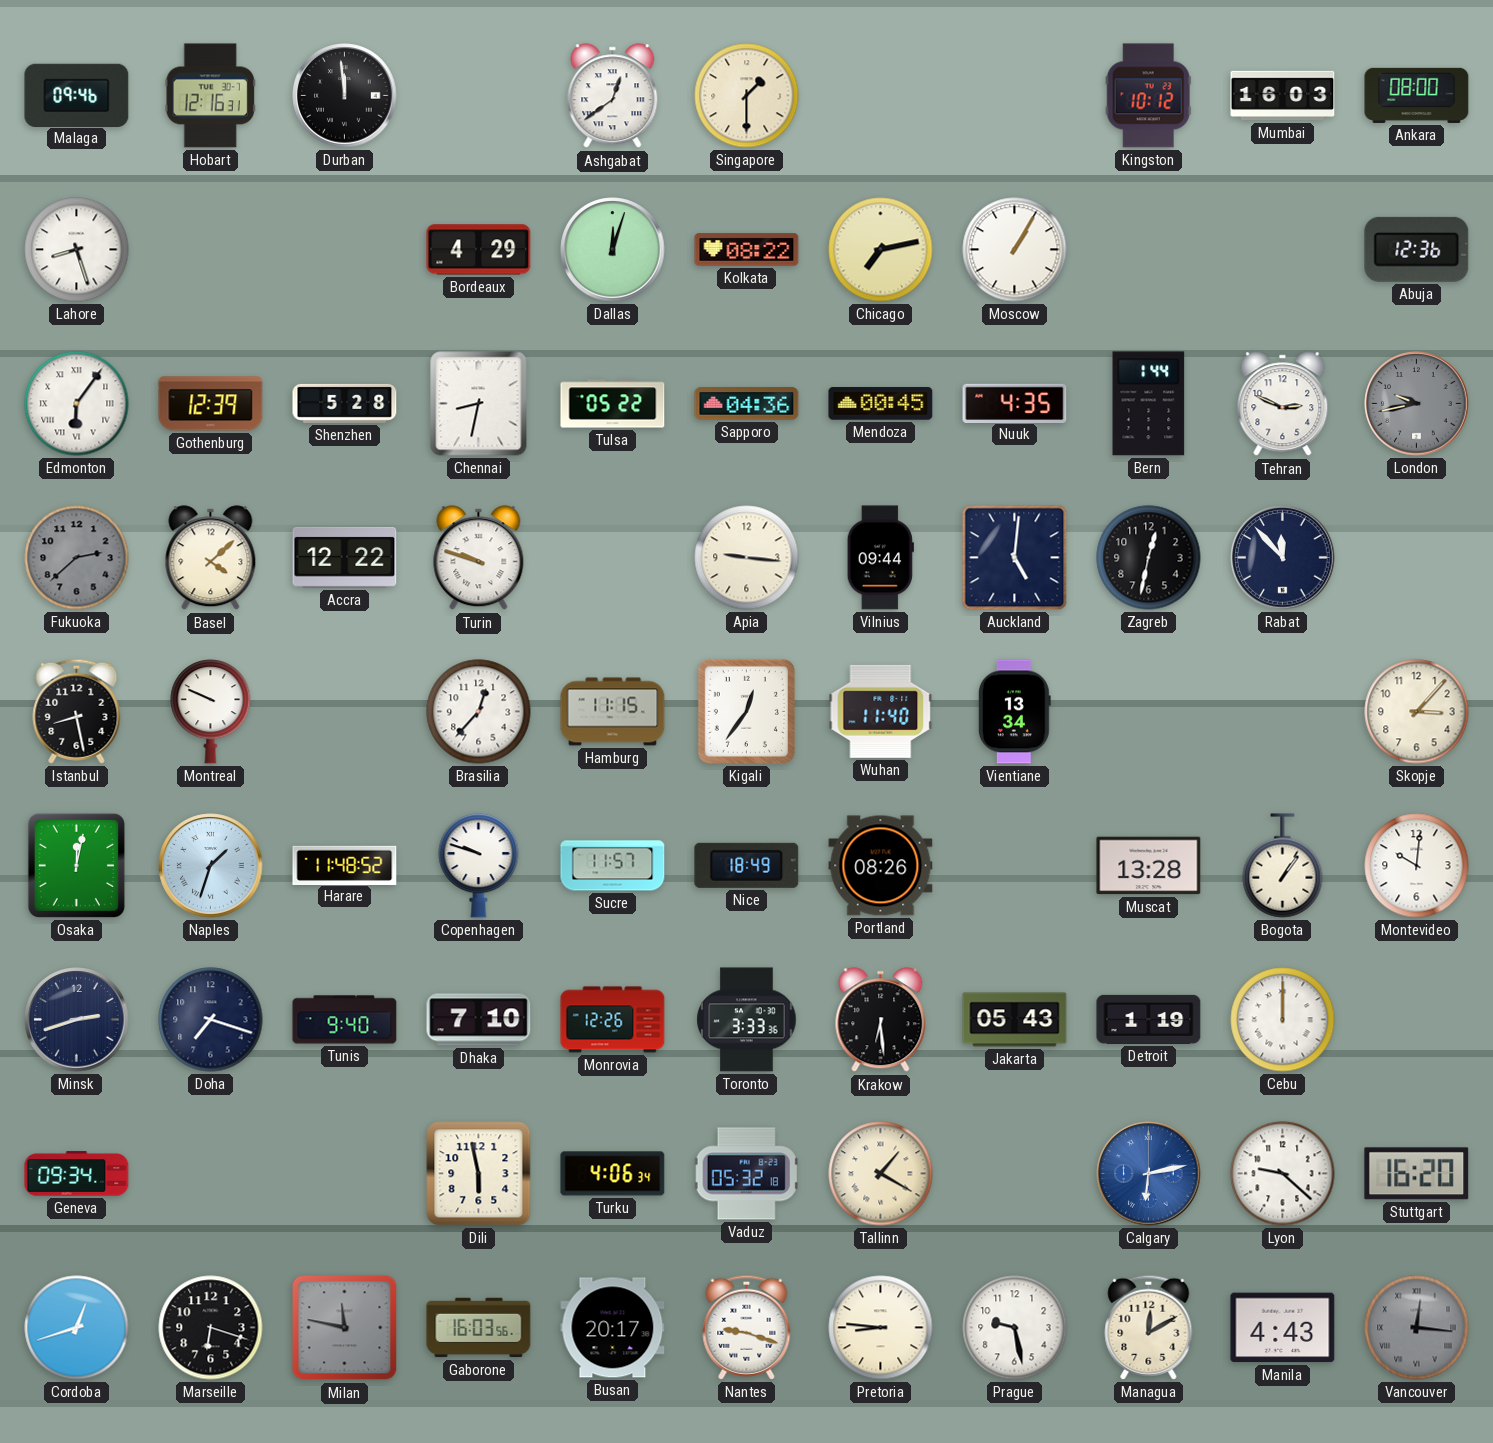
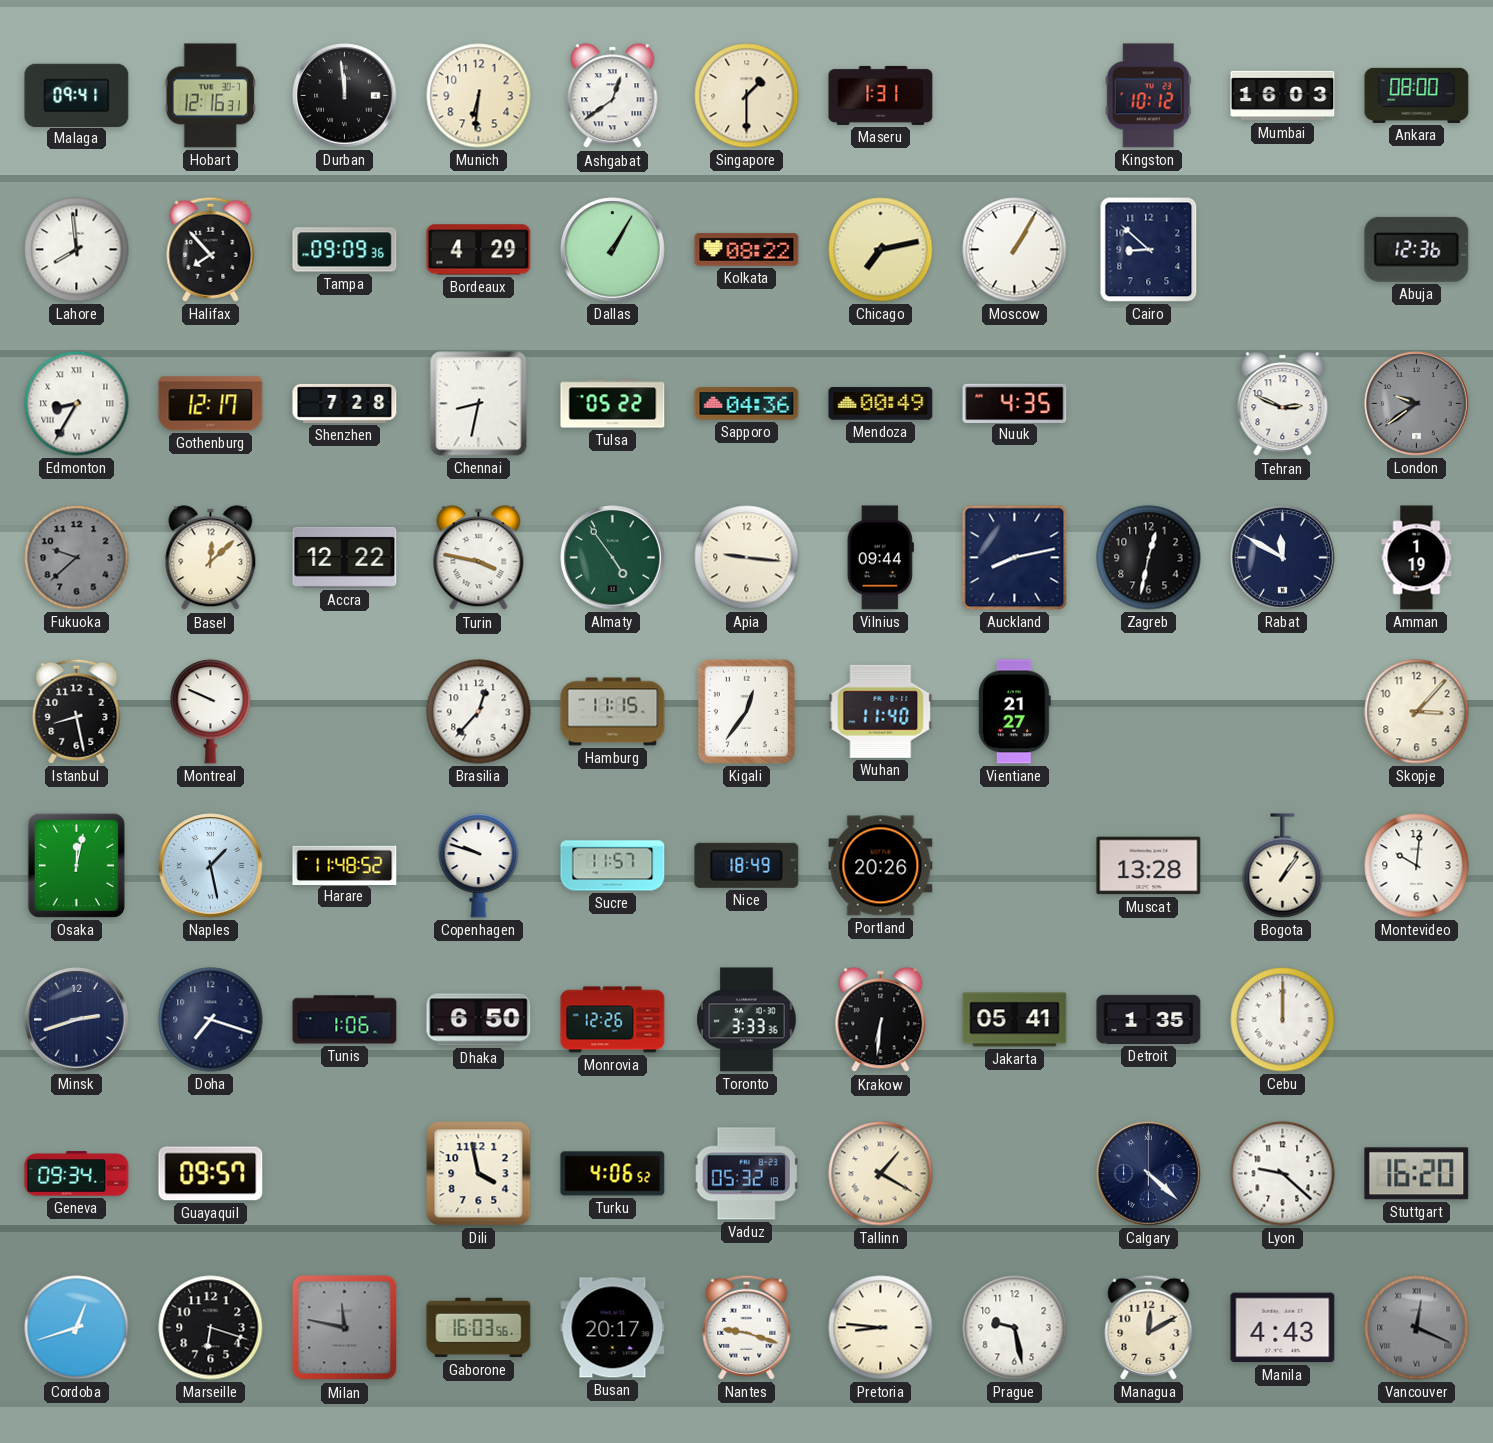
Malaga: 09:46 -> 09:41 (77, 95)
Munich: none -> 6:31 (479, 96)
Maseru: none -> 1:31 (881, 95)
Lahore: 8:27 -> 7:59 (77, 250)
Halifax: none -> 7:53 (211, 249)
Tampa: none -> 09:09 (345, 250)
Dallas: 12:03 -> 1:05 (613, 250)
Cairo: none -> 8:52 (1149, 250)
Edmonton: 6:06 -> 8:35 (77, 404)
Gothenburg: 12:39 -> 12:17 (211, 404)
Shenzhen: 5:28 -> 7:28 (345, 403)
Mendoza: 00:45 -> 00:49 (881, 404)
Bern: 1:44 -> none (1149, 404)
London: 9:43 -> 9:39 (1417, 404)
Fukuoka: 2:38 -> 9:38 (77, 558)
Basel: 4:08 -> 12:08 (211, 558)
Turin: 9:48 -> 3:47 (479, 558)
Almaty: none -> 4:54 (613, 558)
Auckland: 5:01 -> 8:13 (1015, 558)
Rabat: 11:53 -> 11:50 (1283, 558)
Amman: none -> 1:19 (1417, 558)
Vientiane: 13:34 -> 21:27 (1014, 712)
Naples: 1:33 -> 1:28 (211, 866)
Portland: 08:26 -> 20:26 (881, 866)
Tunis: 9:40 -> 1:06 (345, 1020)
Dhaka: 7:10 -> 6:50 (479, 1020)
Krakow: 6:29 -> 6:31 (881, 1020)
Jakarta: 05:43 -> 05:41 (1015, 1020)
Detroit: 1:19 -> 1:35 (1149, 1019)
Guayaquil: none -> 09:57 (211, 1174)
Dili: 5:58 -> 3:58 (479, 1174)
Turku: 4:06:34 -> 4:06:52 (613, 1174)
Calgary: 6:13 -> 4:22 (1149, 1174)
Calgary dial: blue -> navy (1149, 1174)
Vancouver: 12:16 -> 12:19 (1417, 1328)
